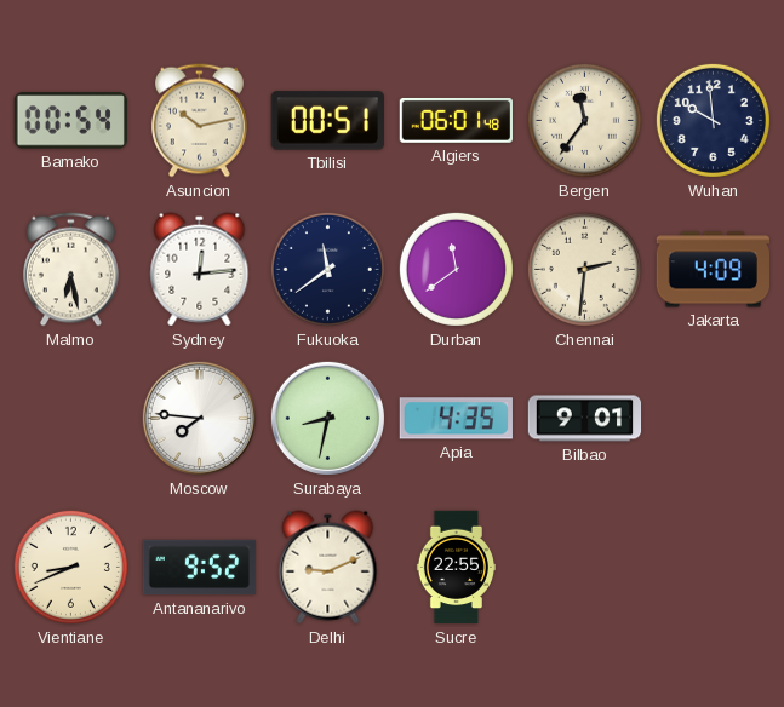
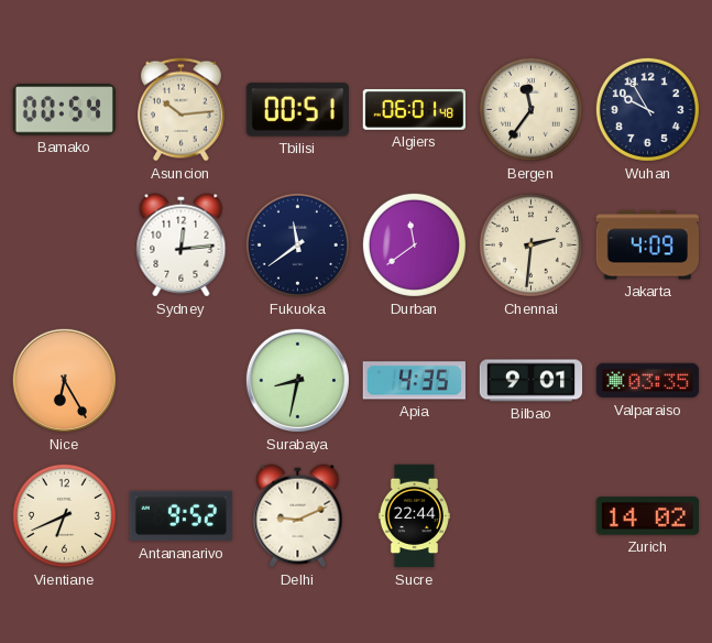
Asuncion: 10:13 -> 10:14 (180, 110)
Wuhan: 9:59 -> 9:55 (647, 109)
Malmo: 6:28 -> none (70, 270)
Nice: none -> 6:25 (64, 380)
Moscow: 7:46 -> none (199, 418)
Valparaiso: none -> 03:35 (648, 381)
Vientiane: 8:41 -> 6:41 (64, 515)
Sucre: 22:55 -> 22:44 (414, 516)
Zurich: none -> 14:02 (647, 516)
